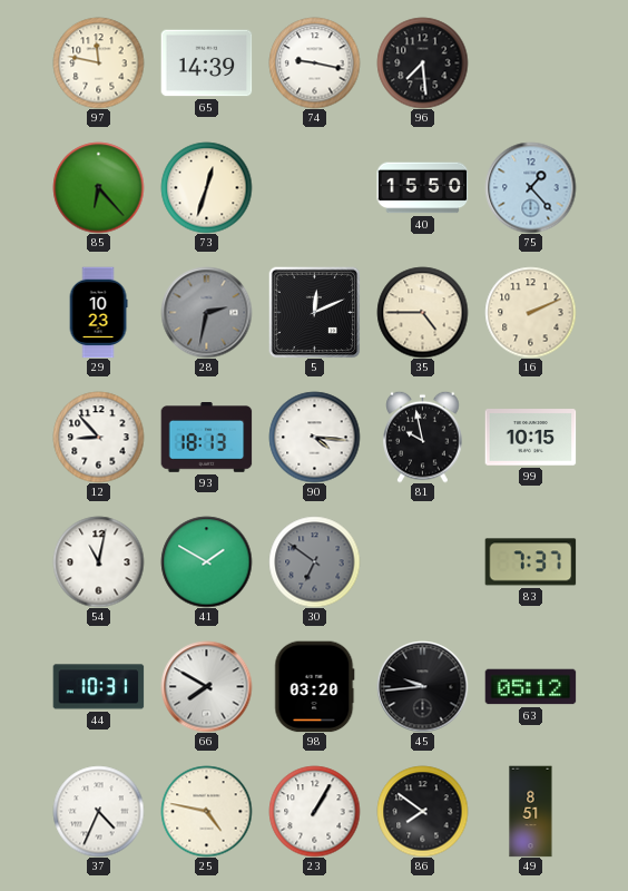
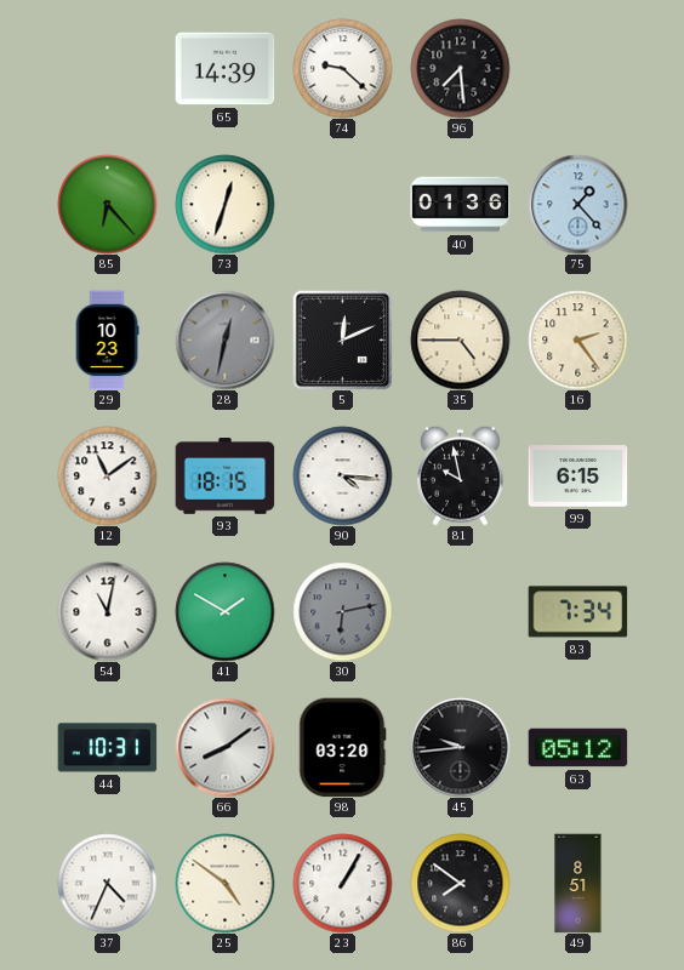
97: 11:47 -> none (98, 62)
74: 9:17 -> 9:22 (342, 68)
40: 15:50 -> 01:36 (460, 205)
28: 2:32 -> 12:32 (224, 339)
16: 2:11 -> 2:24 (577, 339)
12: 8:53 -> 11:09 (107, 475)
93: 18:13 -> 18:15 (224, 477)
99: 10:15 -> 6:15 (577, 477)
30: 6:51 -> 6:13 (342, 611)
83: 7:37 -> 7:34 (577, 612)
66: 7:50 -> 8:09 (224, 747)
25: 4:47 -> 4:51 (224, 883)
